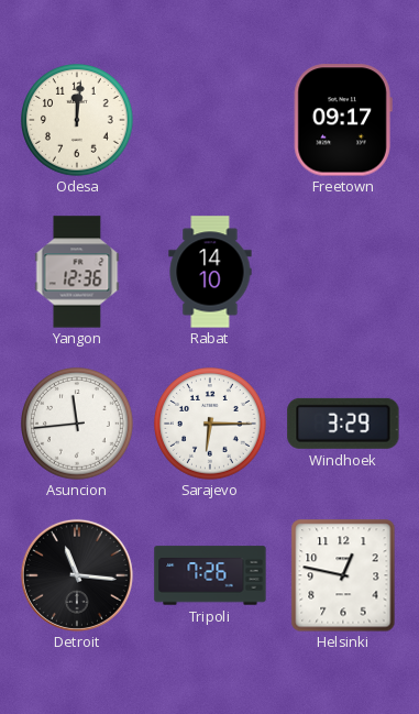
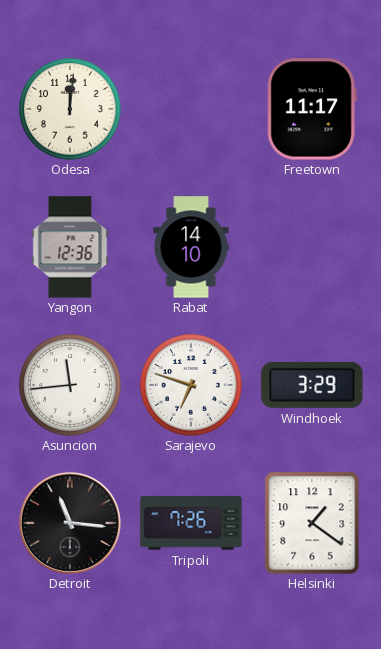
Freetown: 09:17 -> 11:17 (312, 109)
Sarajevo: 6:15 -> 6:48 (192, 386)
Helsinki: 12:47 -> 1:21 (312, 523)
